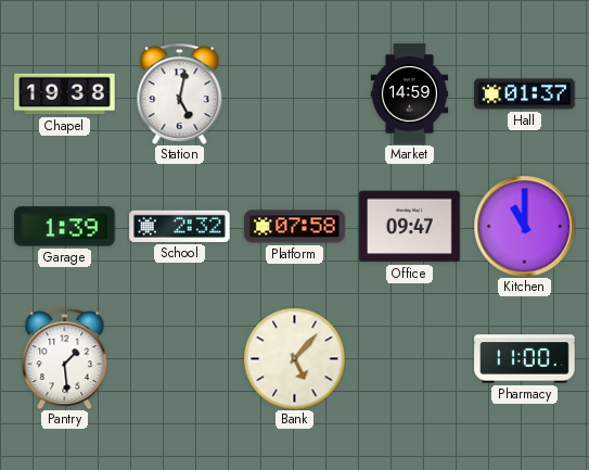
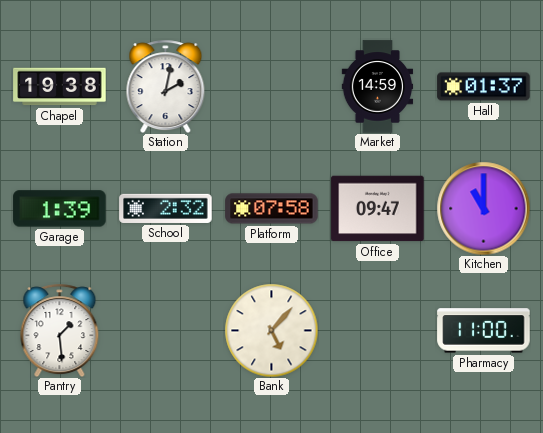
Station: 5:02 -> 2:02 (166, 86)
